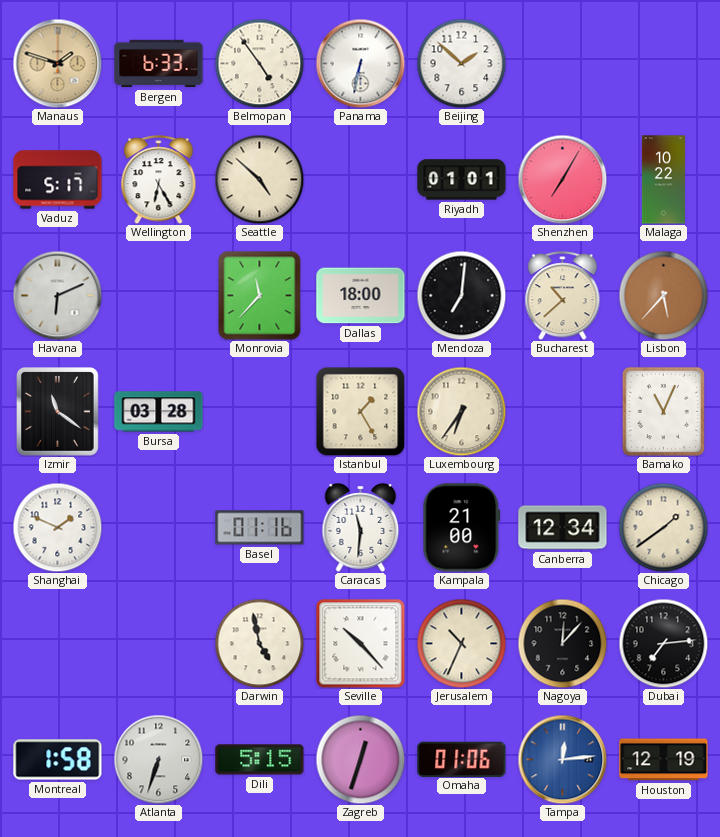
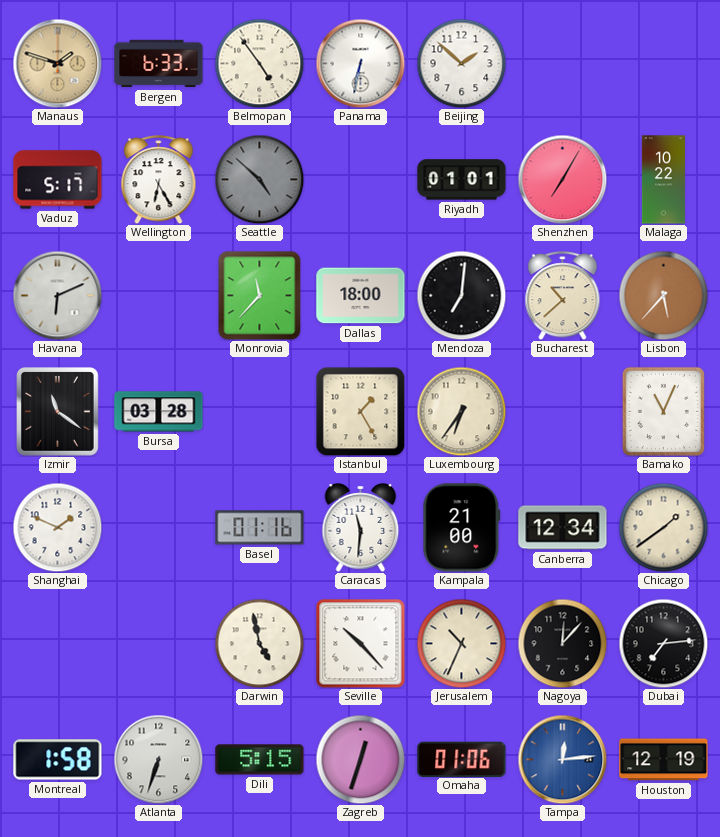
Seattle dial: cream -> grey (259, 179)
